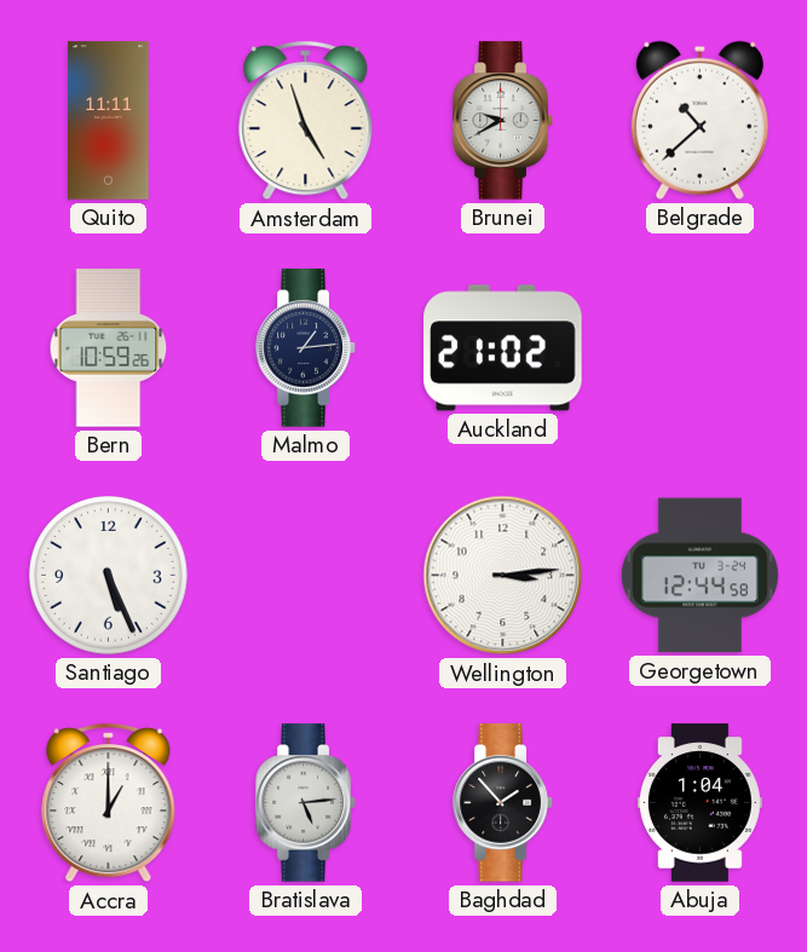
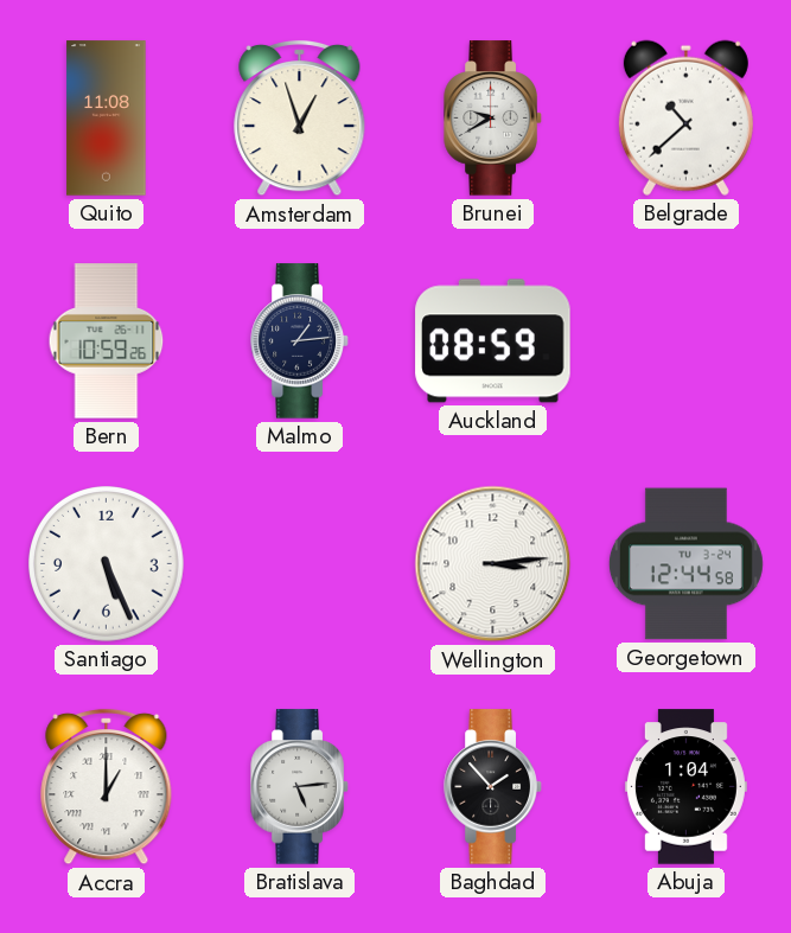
Quito: 11:11 -> 11:08 (107, 119)
Amsterdam: 4:57 -> 12:57 (300, 119)
Auckland: 21:02 -> 08:59 (493, 341)
